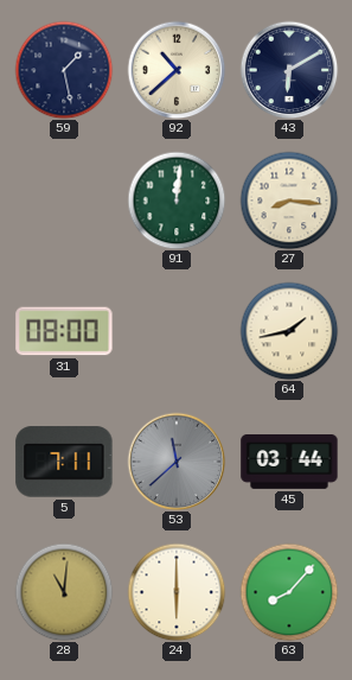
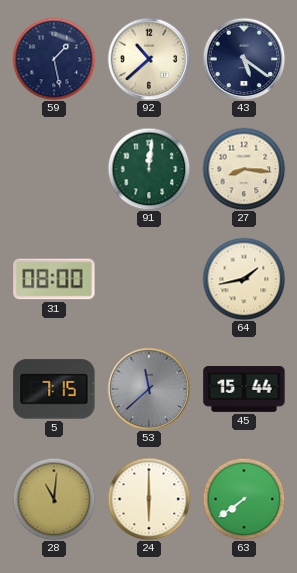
43: 6:10 -> 5:21 (244, 59)
5: 7:11 -> 7:15 (54, 389)
45: 03:44 -> 15:44 (244, 390)
63: 8:07 -> 7:39 (244, 499)
